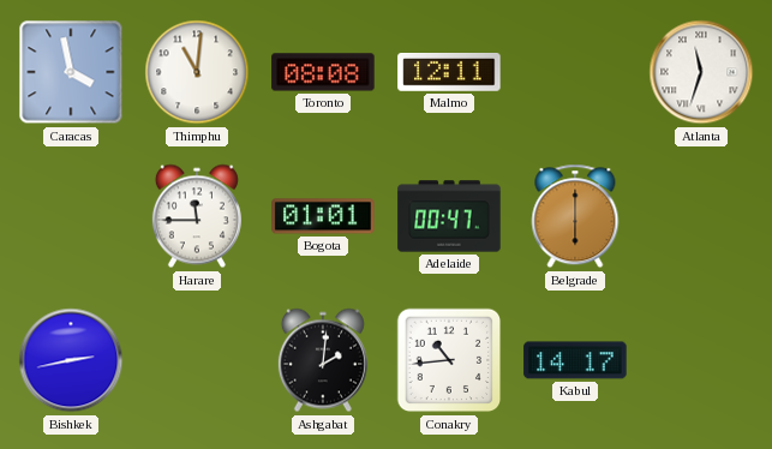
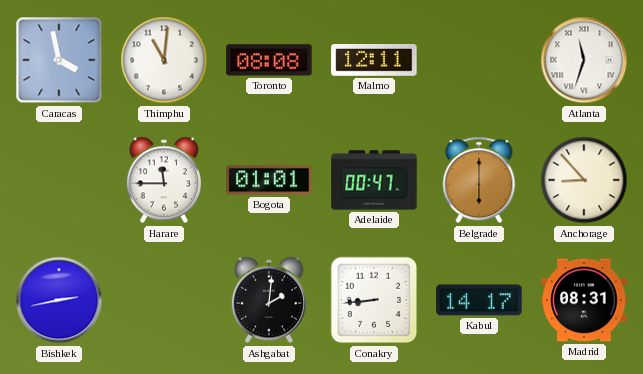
Anchorage: none -> 8:53 (584, 180)
Conakry: 10:44 -> 8:44 (374, 300)
Madrid: none -> 08:31 (584, 300)
